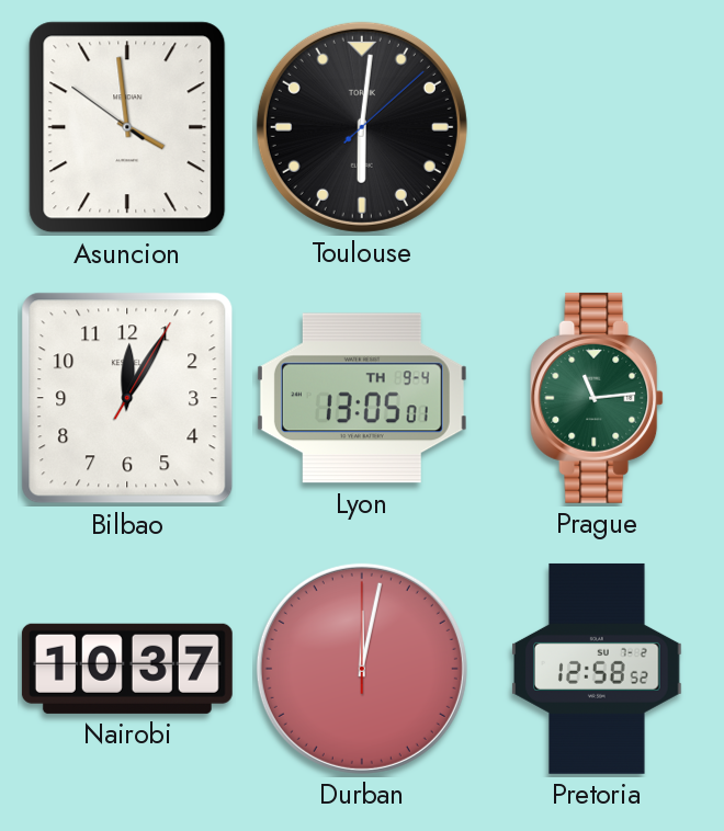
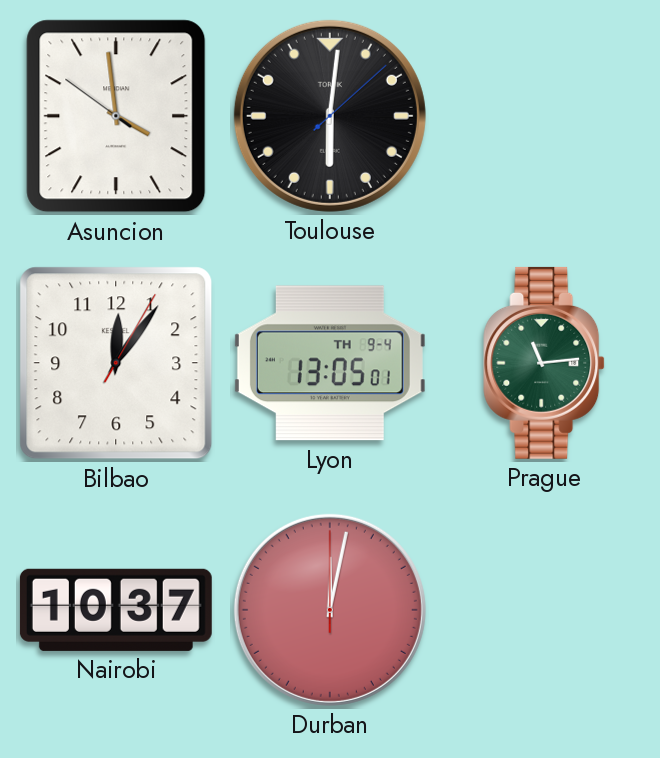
Bilbao: 12:05 -> 12:06 (116, 363)
Pretoria: 12:58 -> none (597, 669)
